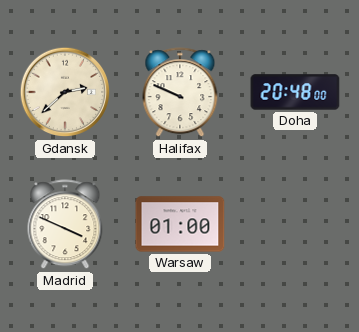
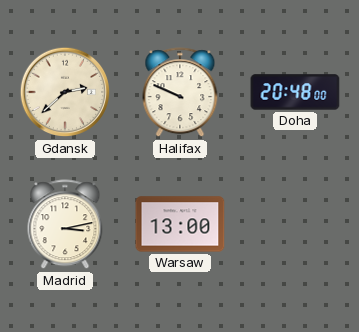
Madrid: 3:49 -> 3:13 (65, 225)
Warsaw: 01:00 -> 13:00 (180, 224)
